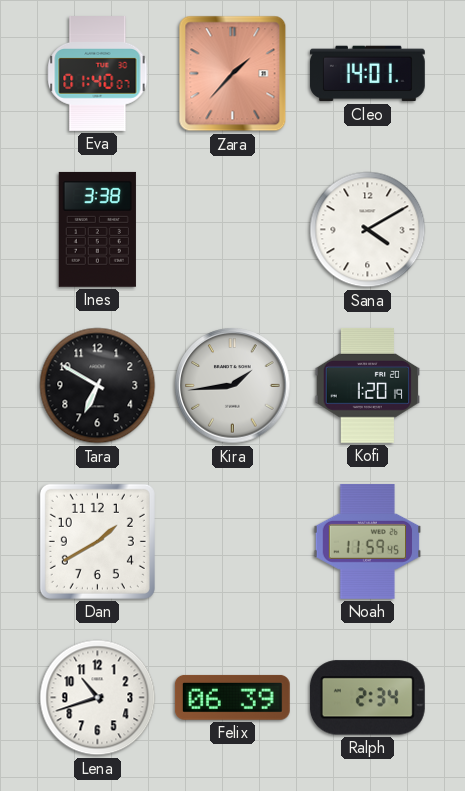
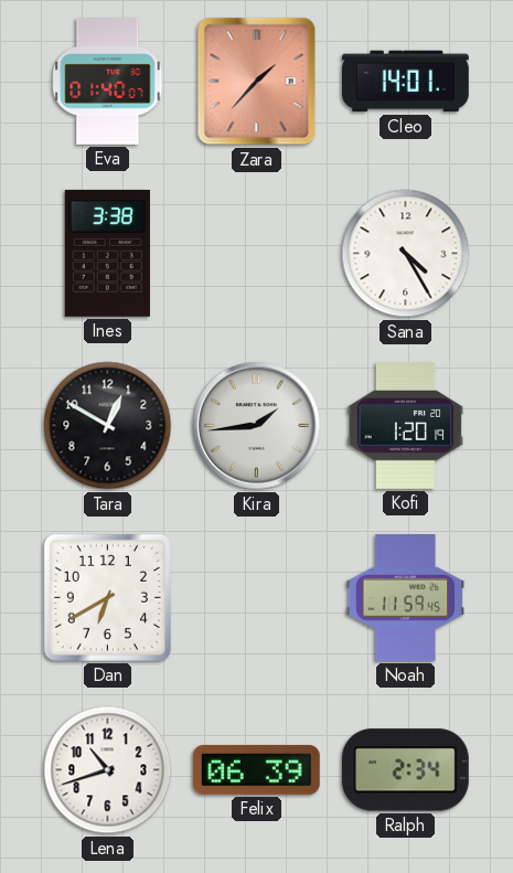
Sana: 4:10 -> 4:25 (406, 254)
Tara: 6:50 -> 12:50 (108, 426)
Dan: 1:40 -> 6:40 (107, 597)
